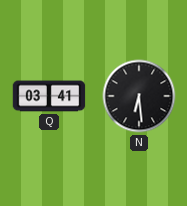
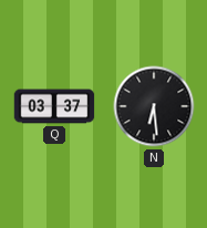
Q: 03:41 -> 03:37 (54, 106)
